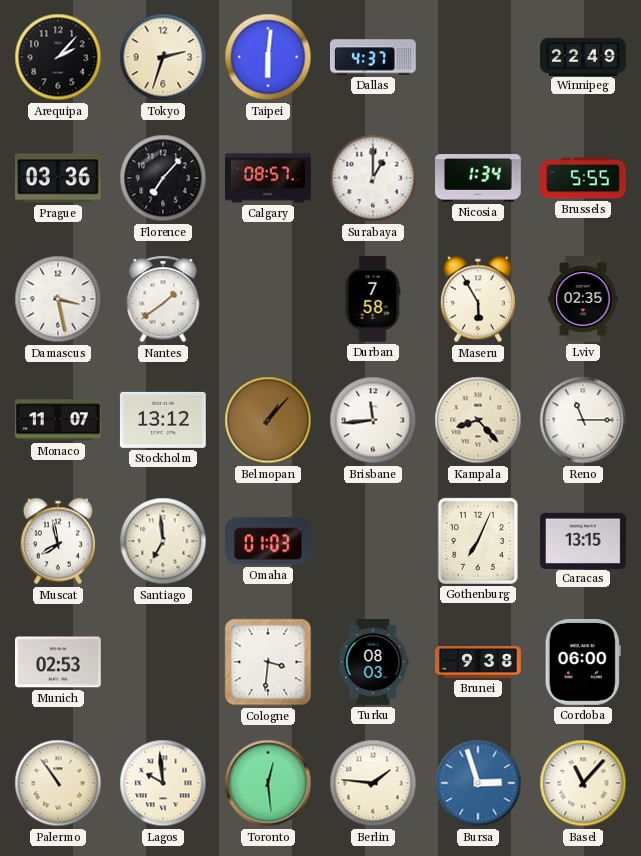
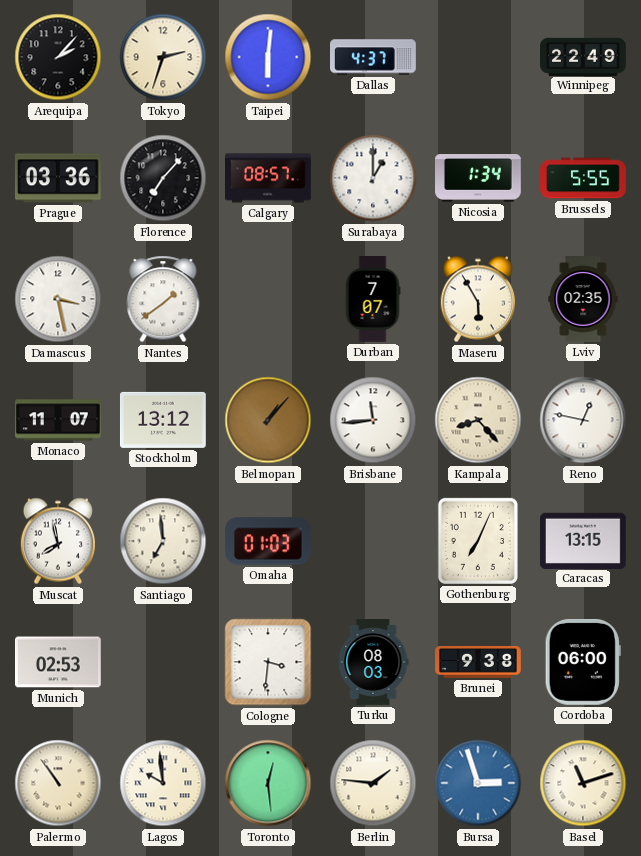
Durban: 7:58 -> 7:07 (373, 300)
Reno: 11:15 -> 12:47 (583, 420)
Basel: 11:07 -> 11:12 (583, 783)
